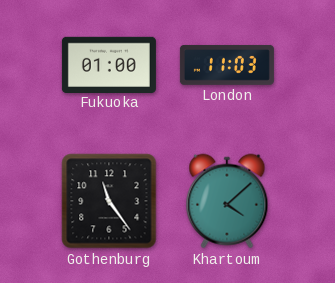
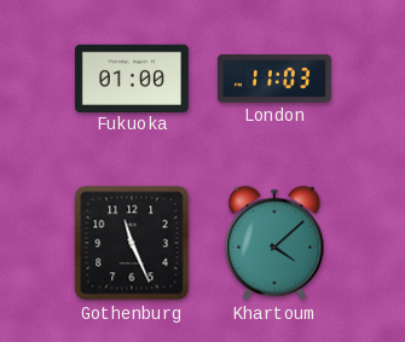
Gothenburg: 11:24 -> 11:26 (132, 243)
